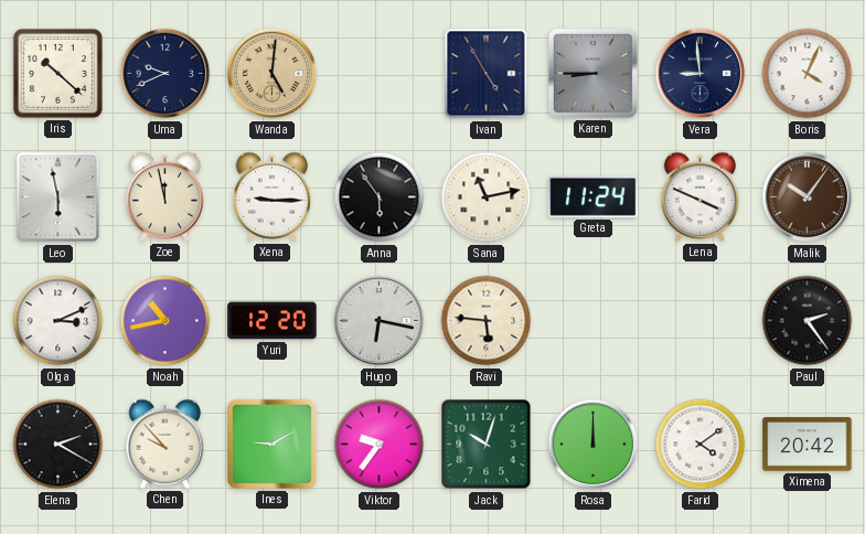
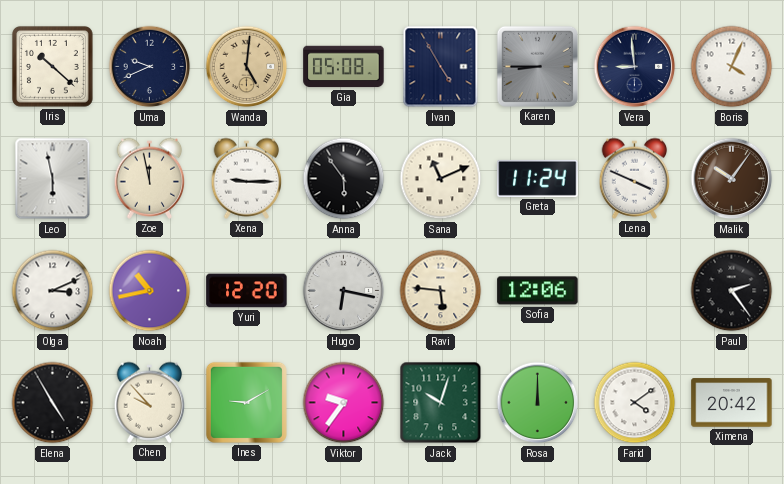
Gia: none -> 05:08 (344, 67)
Sana: 11:13 -> 11:11 (441, 179)
Sofia: none -> 12:06 (538, 291)
Elena: 2:20 -> 4:55 (53, 403)
